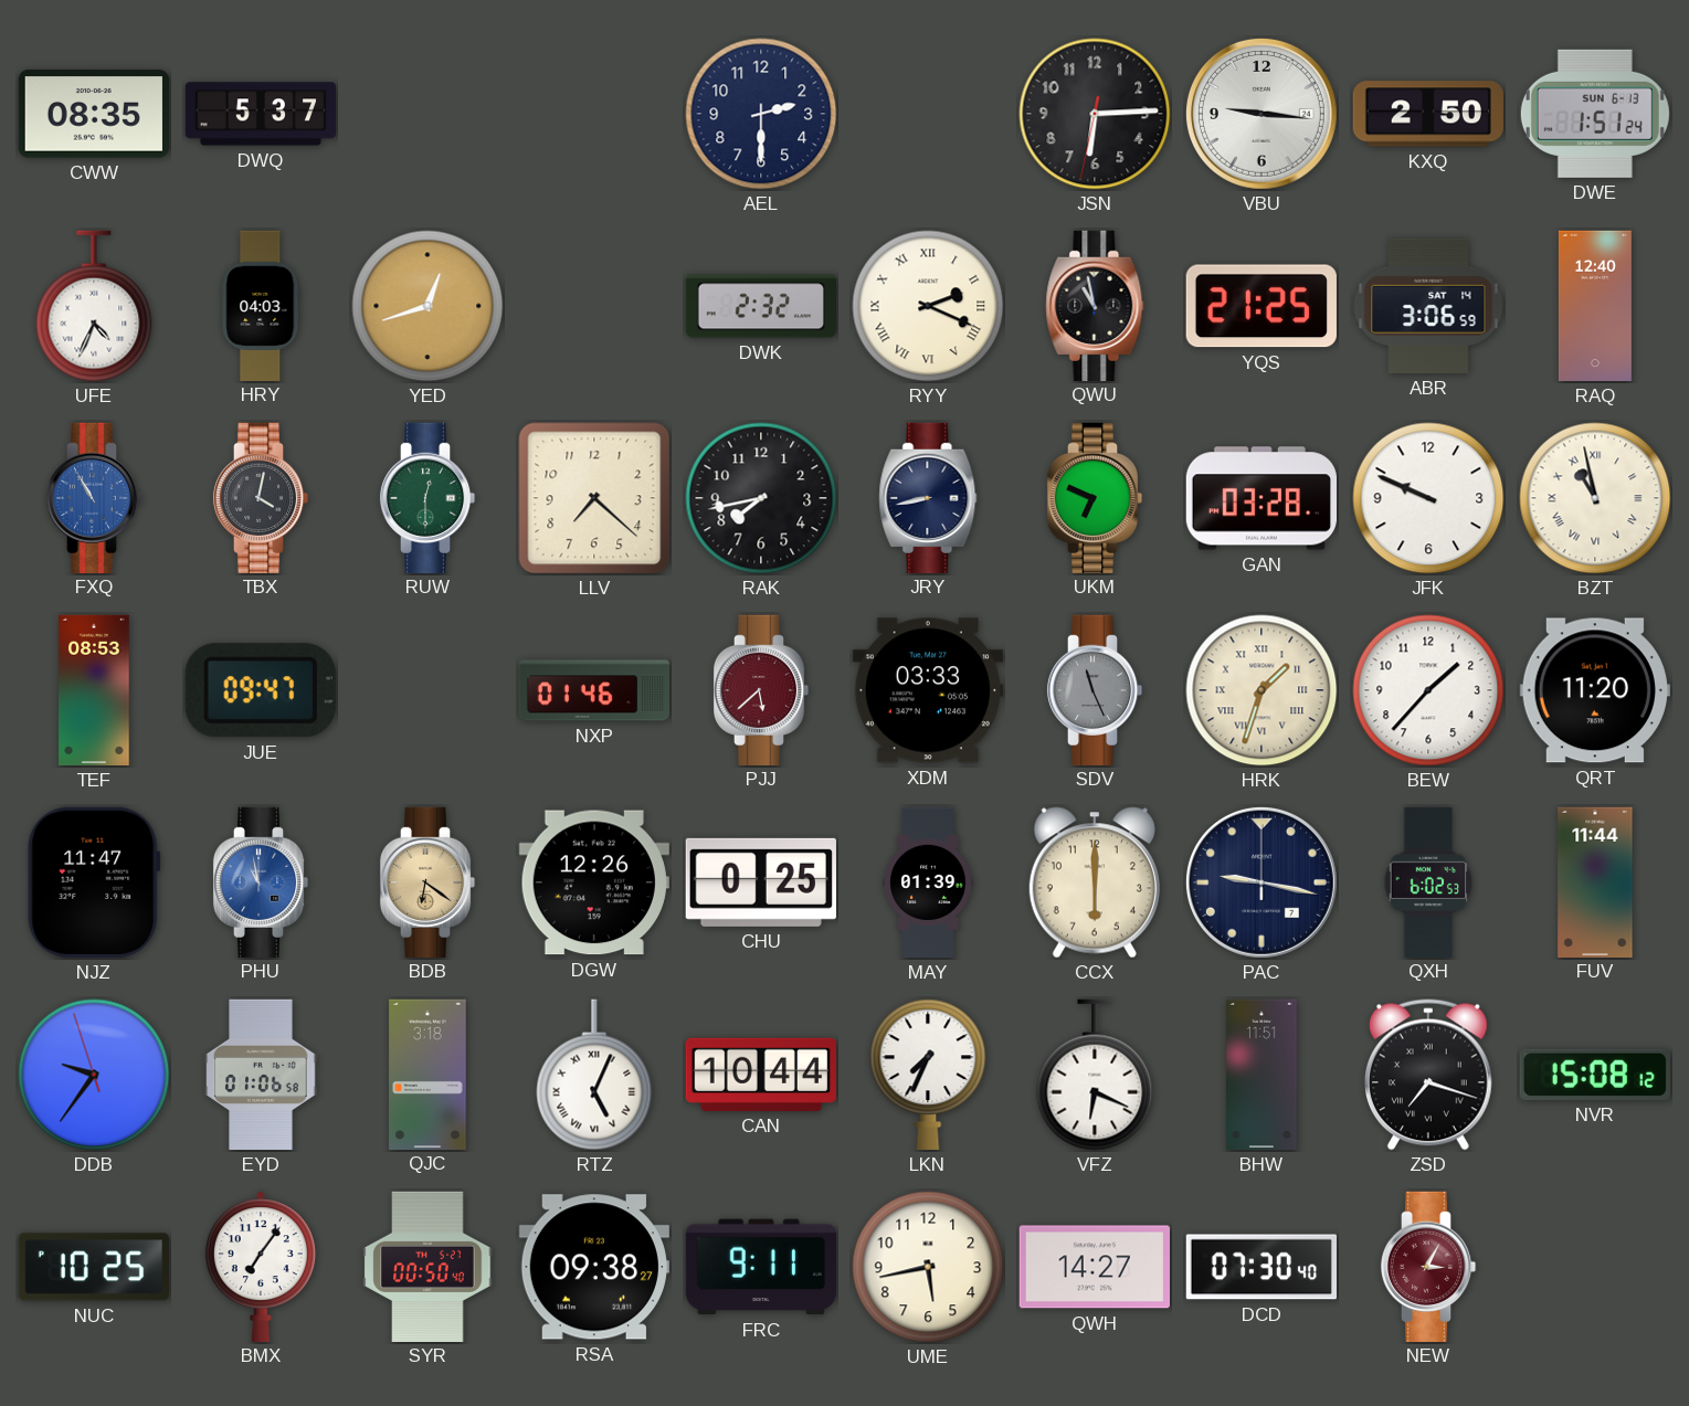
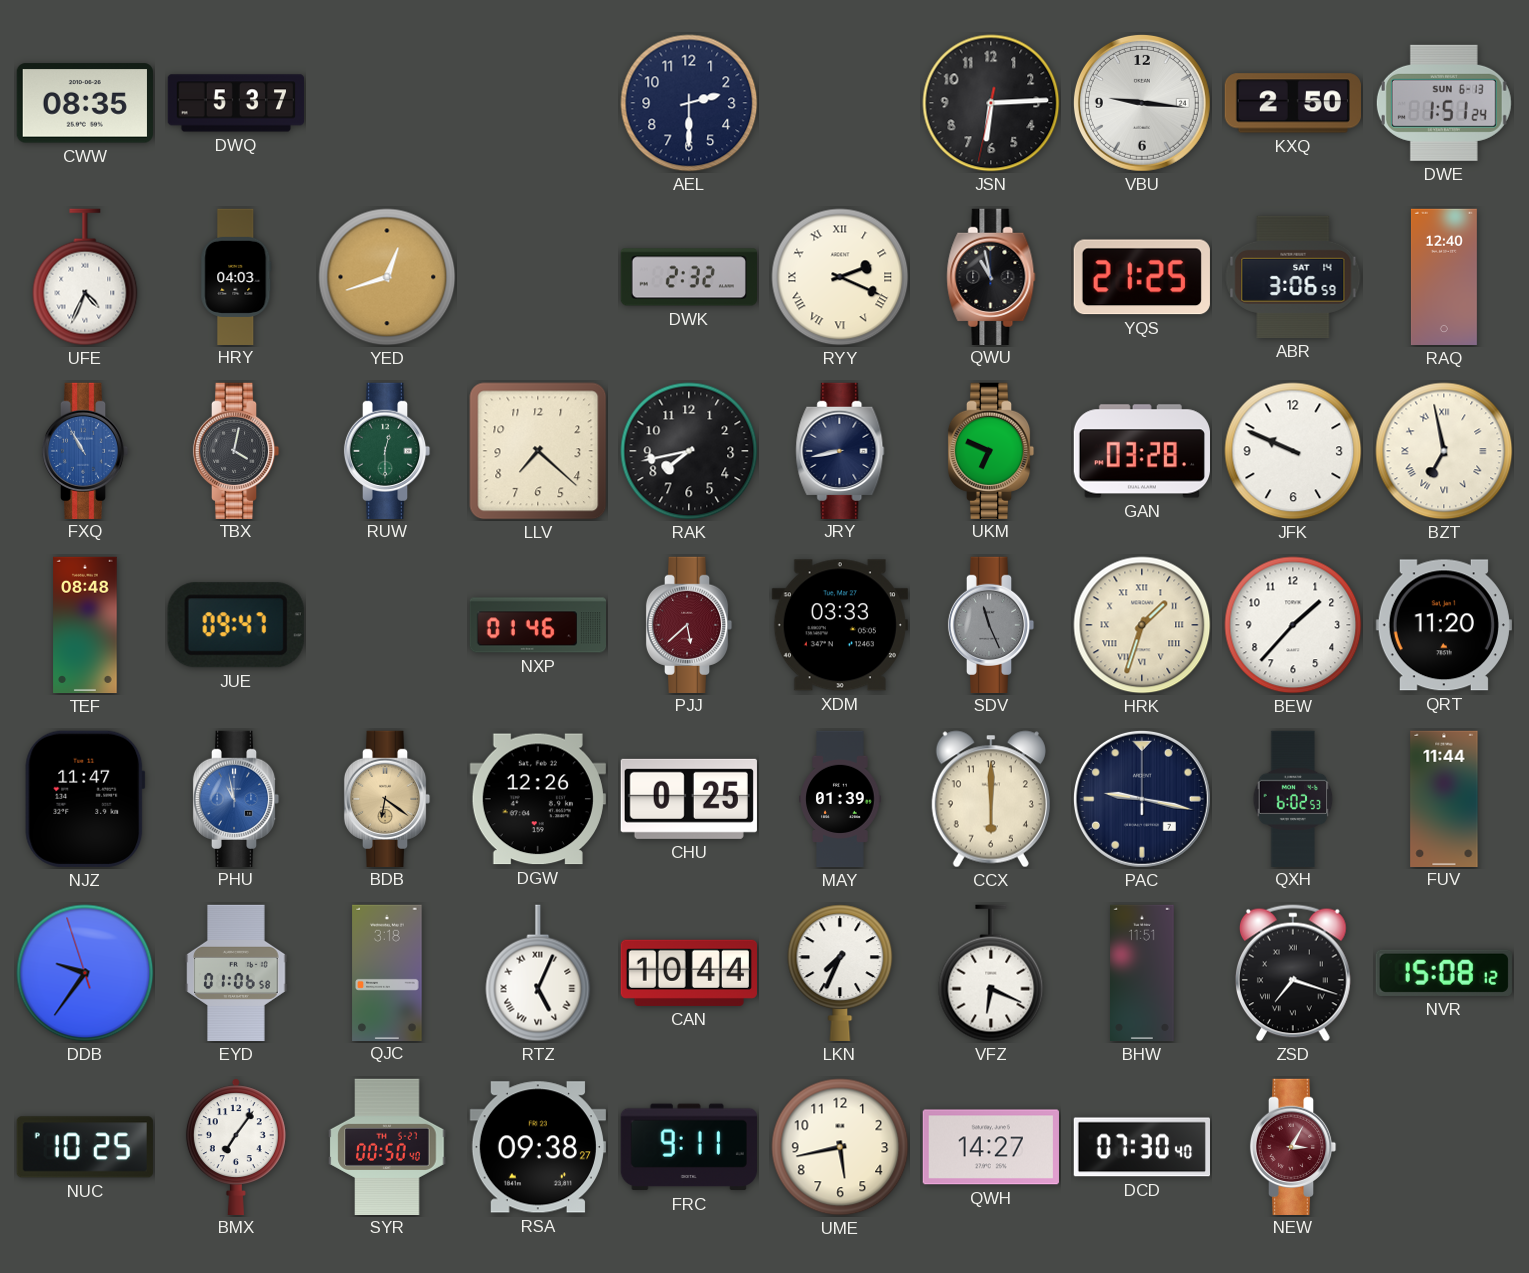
BZT: 10:58 -> 6:58 (1444, 451)
TEF: 08:53 -> 08:48 (85, 625)
